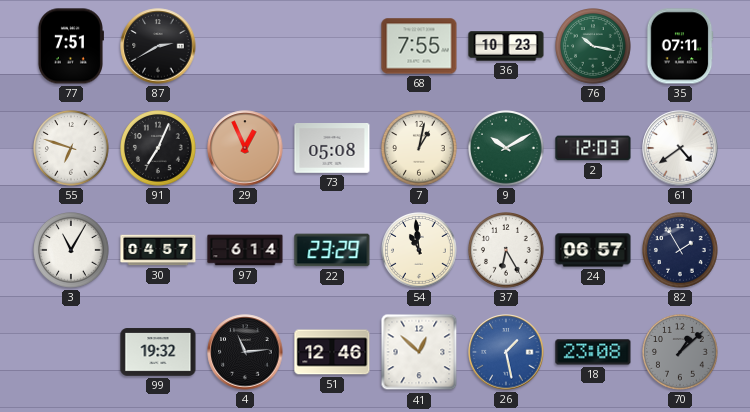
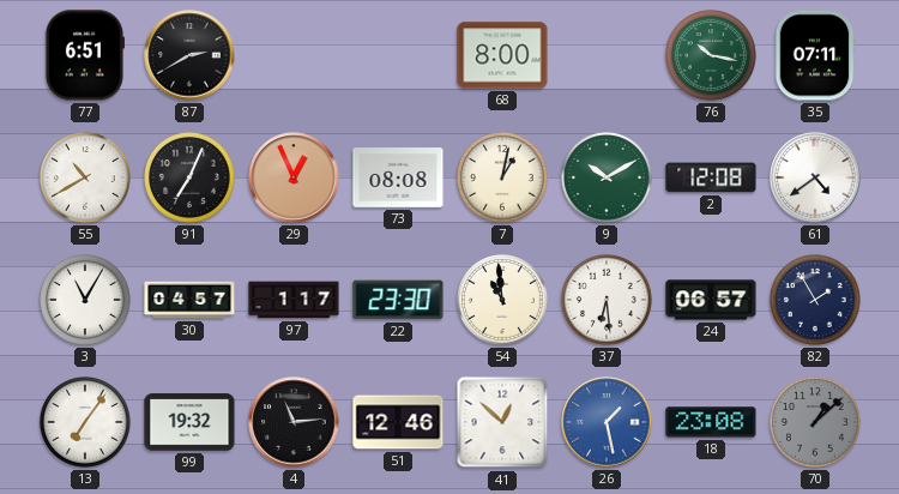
77: 7:51 -> 6:51 (84, 55)
68: 7:55 -> 8:00 (502, 55)
36: 10:23 -> none (506, 46)
55: 6:48 -> 10:40 (86, 179)
73: 05:08 -> 08:08 (398, 179)
2: 12:03 -> 12:08 (711, 177)
97: 6:14 -> 1:17 (294, 300)
22: 23:29 -> 23:30 (398, 300)
37: 6:25 -> 6:29 (608, 301)
13: none -> 7:06 (86, 423)
